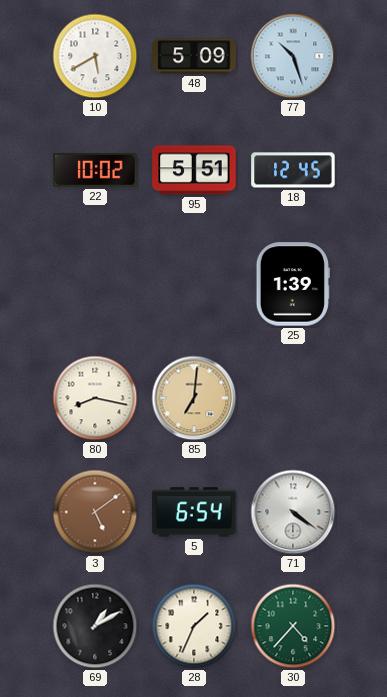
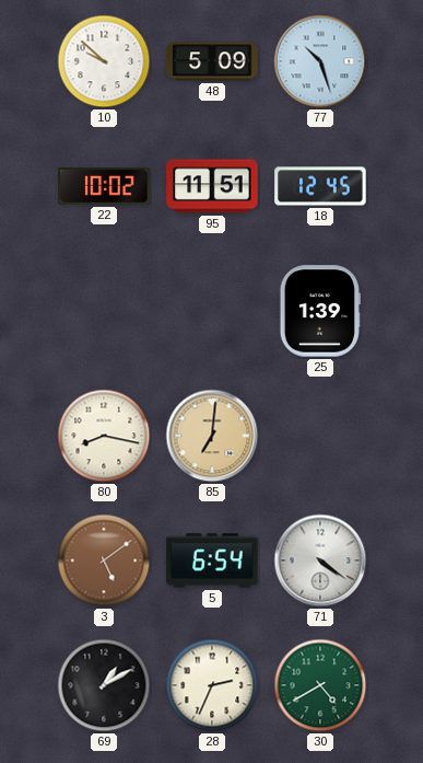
10: 5:40 -> 9:52 (104, 61)
95: 5:51 -> 11:51 (212, 186)
28: 1:34 -> 2:34 (212, 685)
30: 4:37 -> 4:40 (320, 685)
